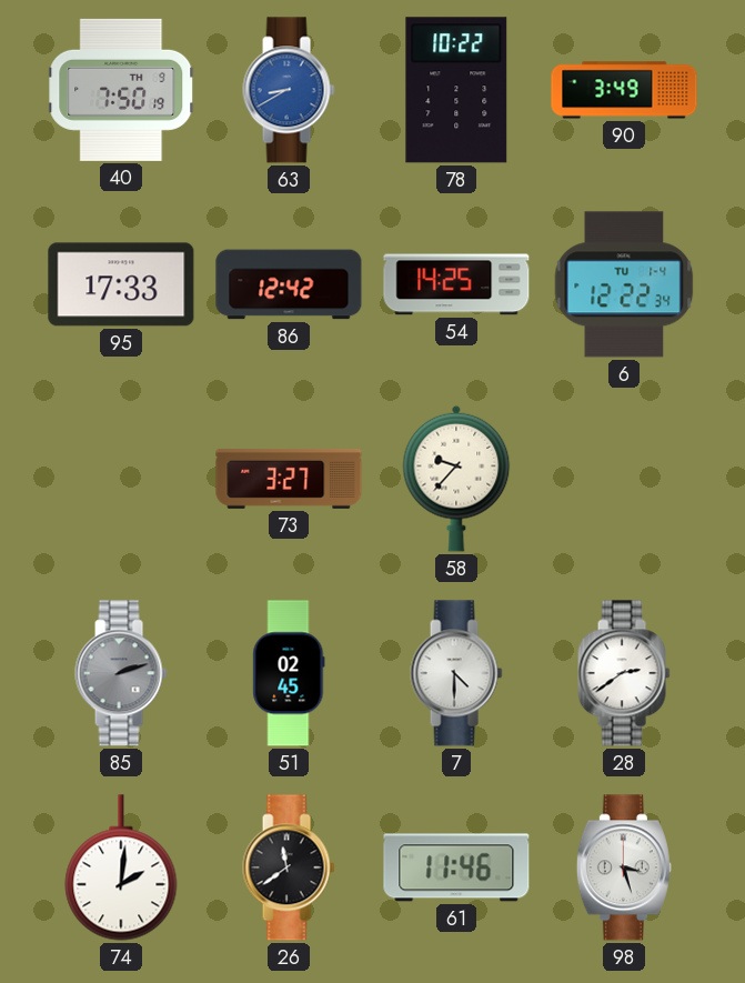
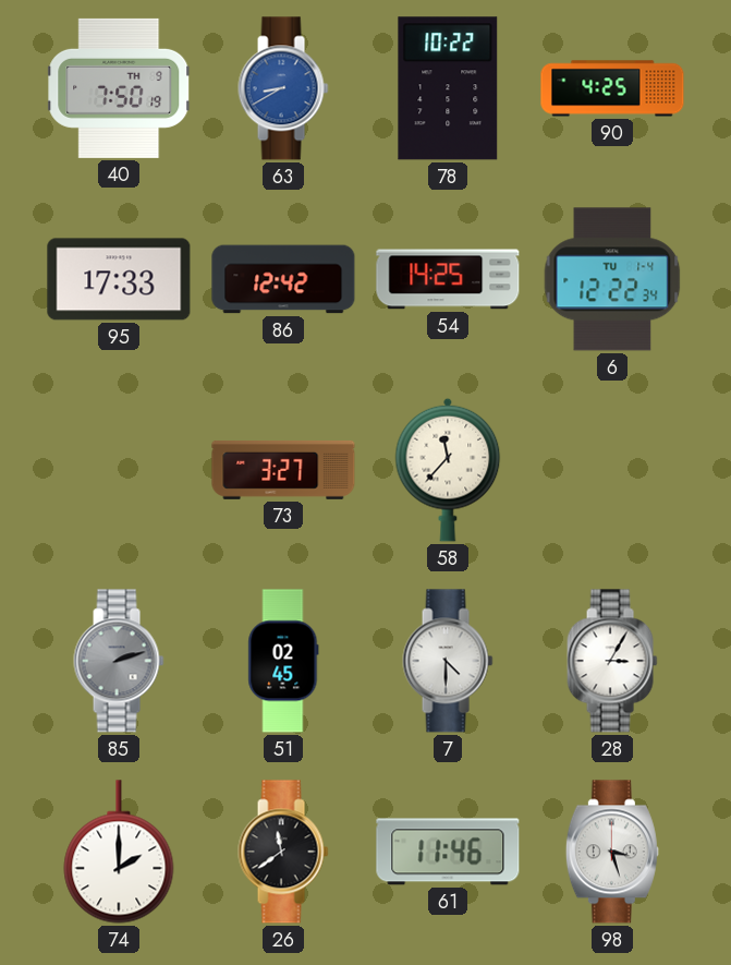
90: 3:49 -> 4:25 (612, 88)
58: 9:37 -> 11:37 (448, 470)
28: 2:39 -> 3:05 (612, 661)
74: 2:01 -> 2:00 (119, 852)
